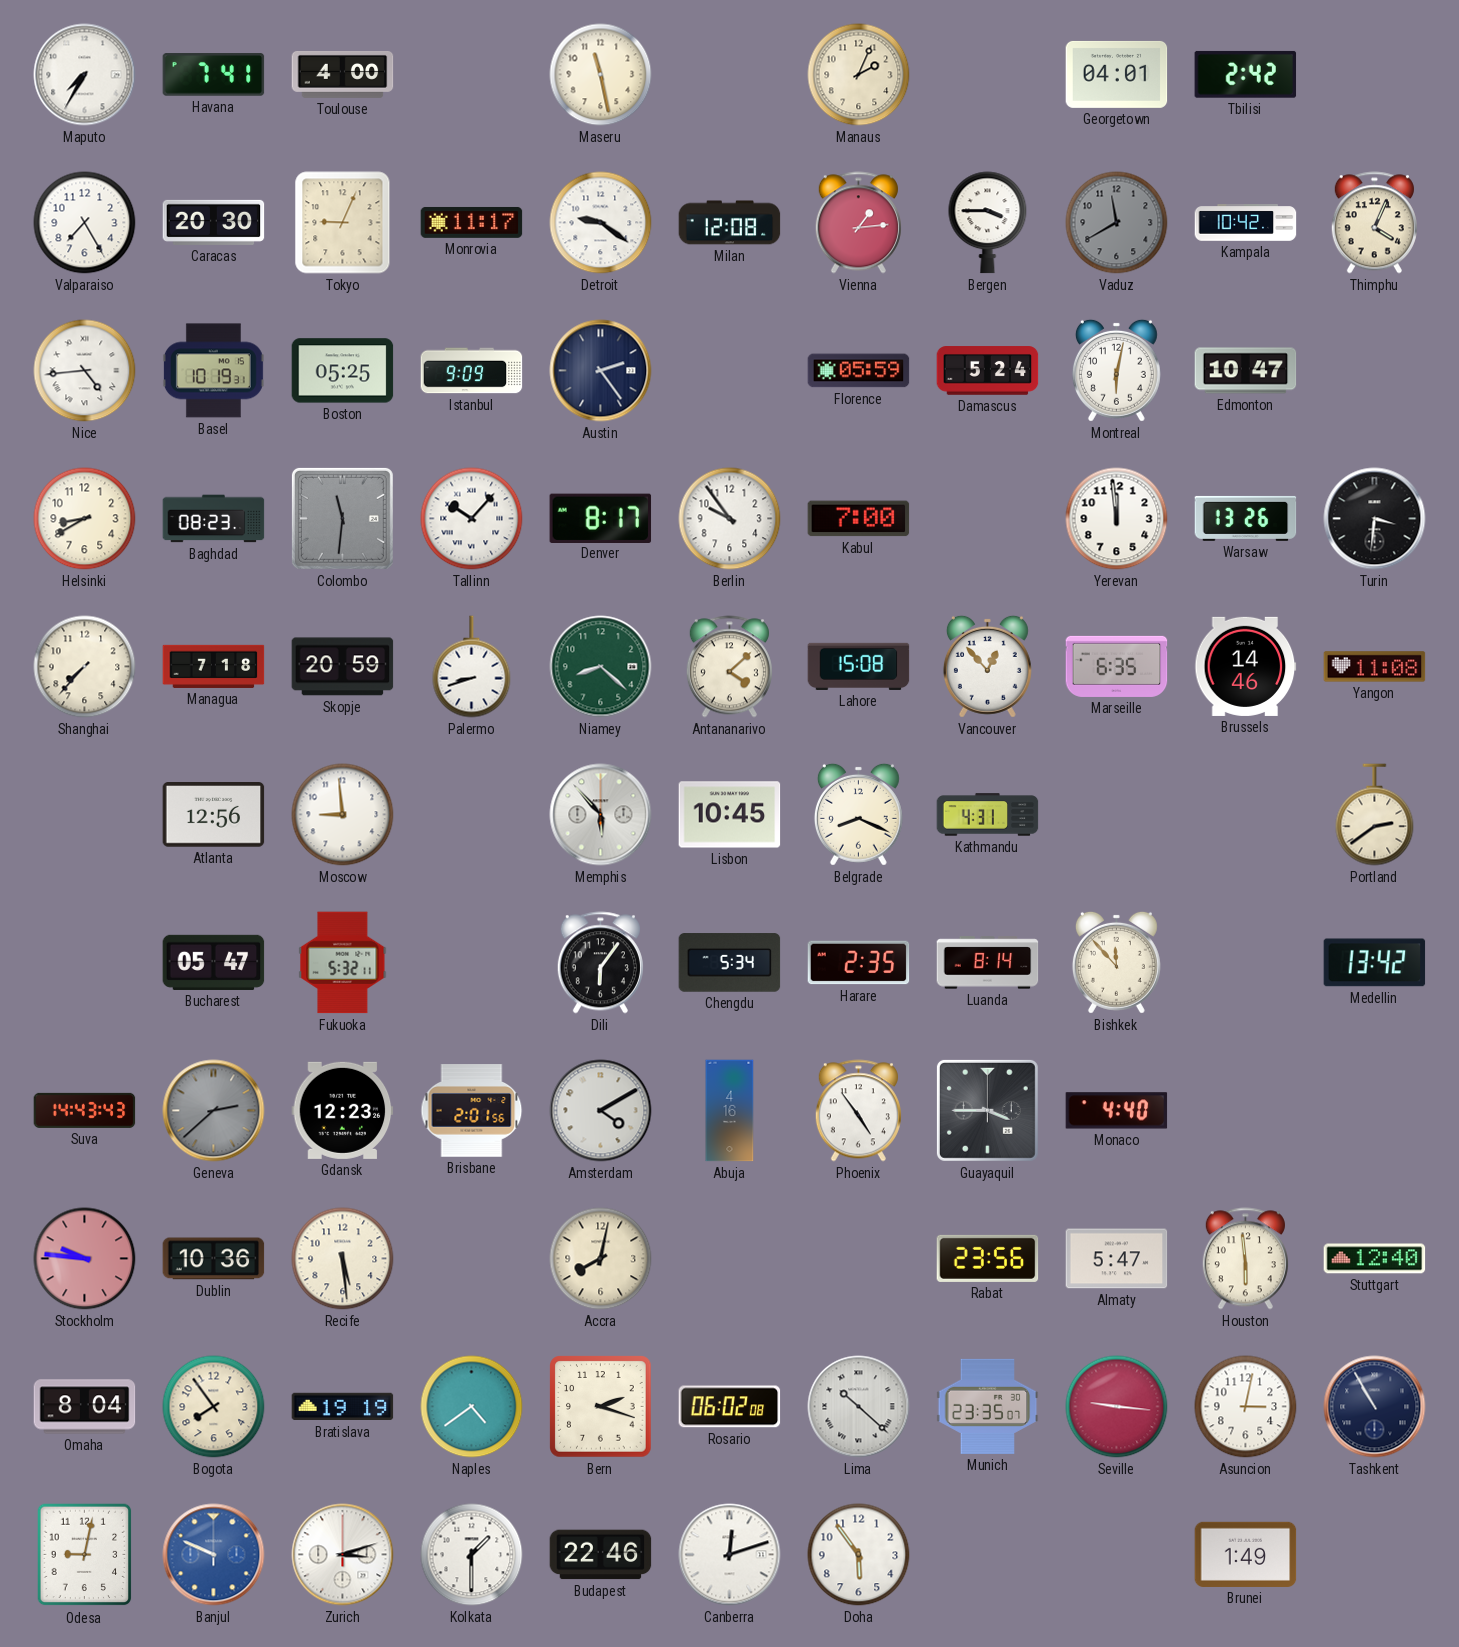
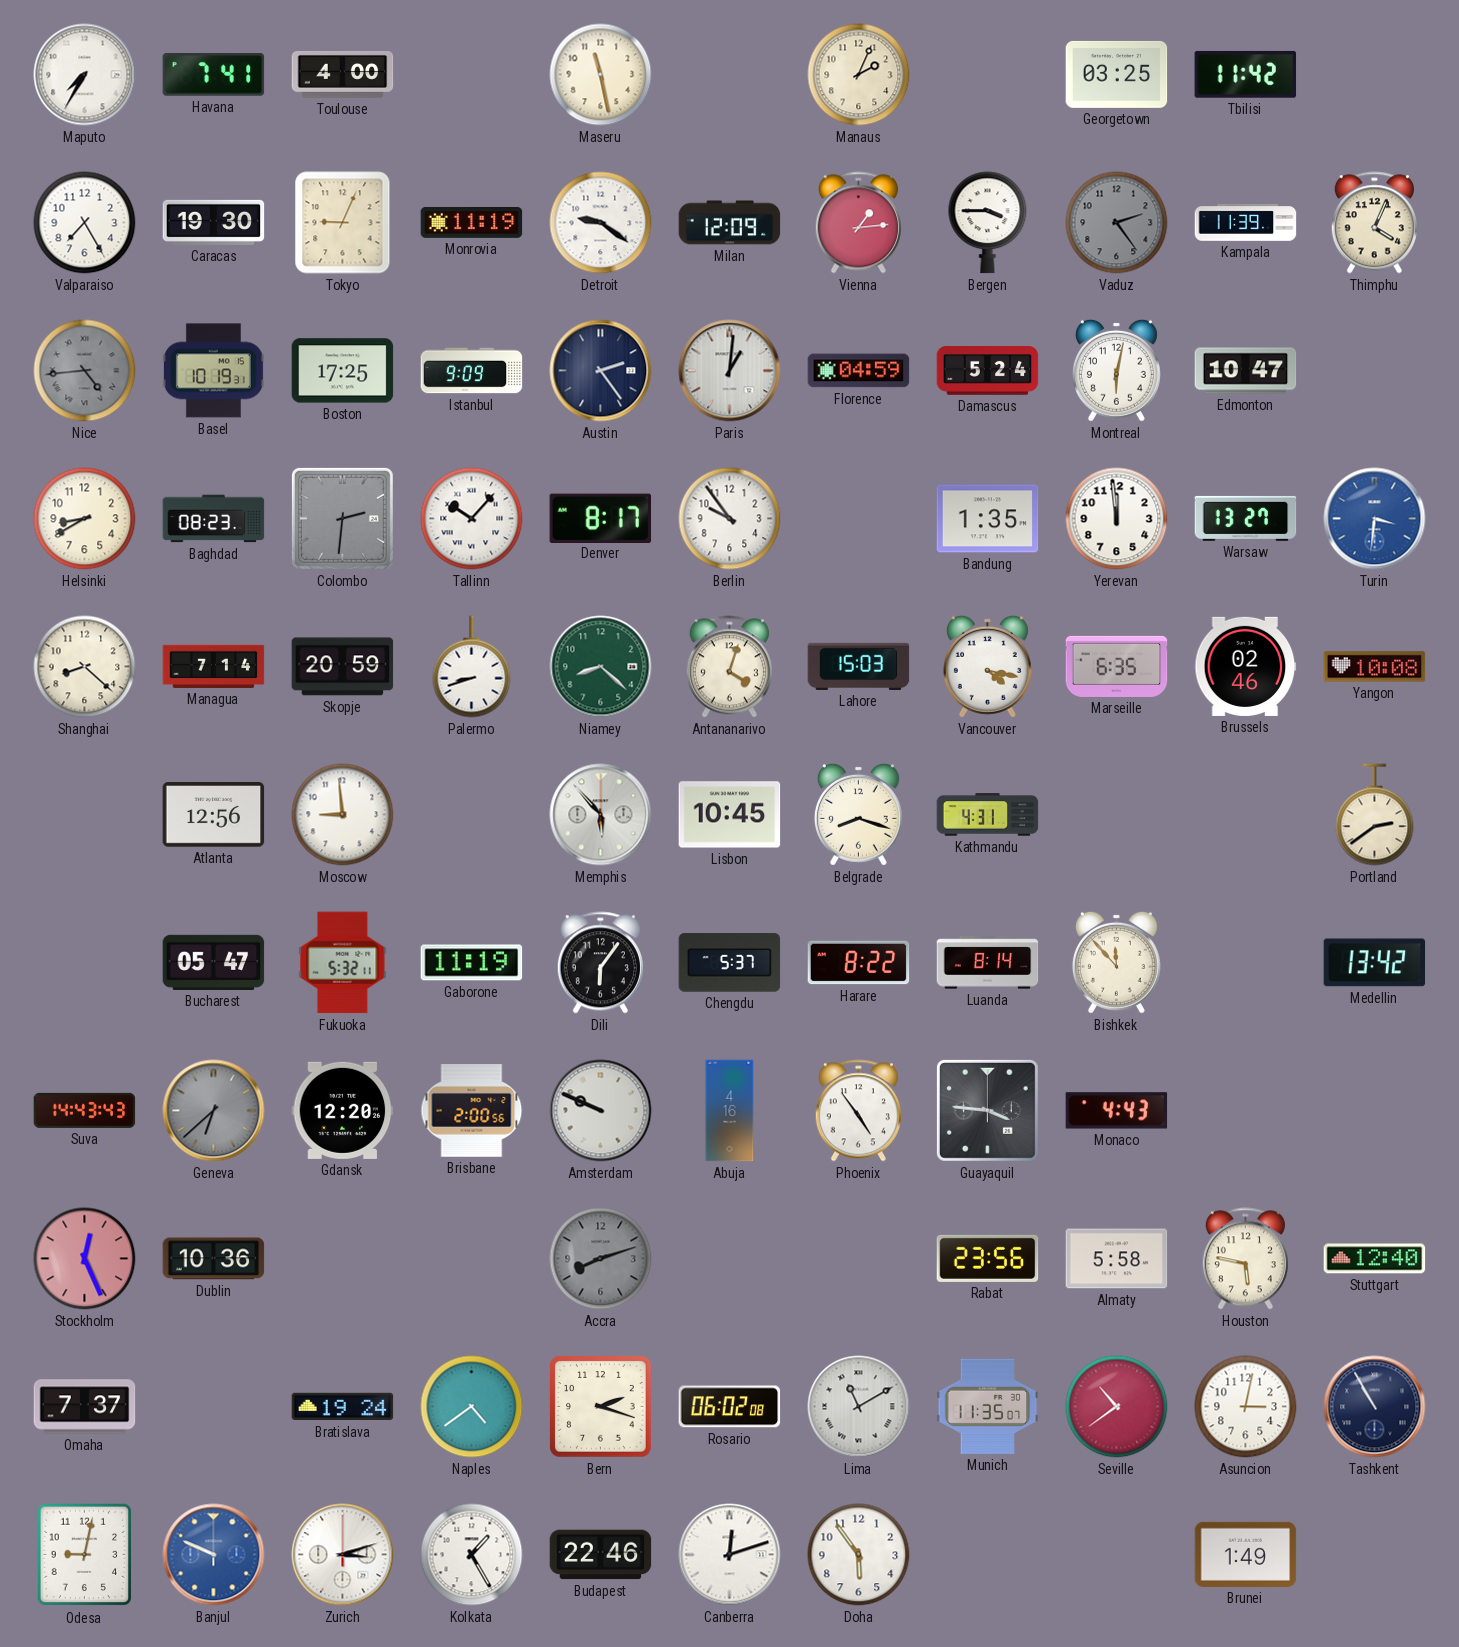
Georgetown: 04:01 -> 03:25 (1117, 74)
Tbilisi: 2:42 -> 11:42 (1246, 74)
Caracas: 20:30 -> 19:30 (214, 222)
Monrovia: 11:17 -> 11:19 (472, 222)
Milan: 12:08 -> 12:09 (730, 223)
Vaduz: 11:40 -> 2:24 (1117, 223)
Kampala: 10:42 -> 11:39 (1246, 223)
Nice dial: white -> grey (85, 371)
Boston: 05:25 -> 17:25 (343, 371)
Paris: none -> 1:01 (730, 371)
Florence: 05:59 -> 04:59 (859, 371)
Colombo: 11:31 -> 2:31 (342, 518)
Kabul: 7:00 -> none (859, 519)
Bandung: none -> 1:35 (988, 519)
Warsaw: 13:26 -> 13:27 (1246, 518)
Turin dial: black -> blue (1375, 519)
Shanghai: 7:37 -> 8:22 (85, 667)
Managua: 7:18 -> 7:14 (214, 666)
Antananarivo: 4:08 -> 4:03 (729, 667)
Lahore: 15:08 -> 15:03 (859, 666)
Vancouver: 12:53 -> 4:17 (987, 666)
Brussels: 14:46 -> 02:46 (1246, 666)
Yangon: 11:08 -> 10:08 (1375, 667)
Belgrade: 8:19 -> 8:18 (858, 814)
Gaborone: none -> 11:19 (472, 963)
Chengdu: 5:34 -> 5:37 (730, 963)
Harare: 2:35 -> 8:22 (859, 963)
Geneva: 2:38 -> 6:38 (214, 1111)
Gdansk: 12:23 -> 12:20 (343, 1110)
Brisbane: 2:01 -> 2:00 (472, 1111)
Amsterdam: 4:10 -> 9:49 (601, 1111)
Guayaquil: 3:45 -> 3:46 (987, 1110)
Monaco: 4:40 -> 4:43 (1117, 1111)
Stockholm: 9:46 -> 12:26 (85, 1259)
Recife: 5:29 -> none (343, 1259)
Accra: 8:02 -> 8:12 (601, 1259)
Accra dial: cream -> grey (601, 1259)
Almaty: 5:47 -> 5:58 (1117, 1259)
Houston: 5:59 -> 5:47 (1245, 1259)
Omaha: 8:04 -> 7:37 (85, 1407)
Bogota: 7:54 -> none (214, 1407)
Bratislava: 19:19 -> 19:24 (343, 1407)
Lima: 10:22 -> 11:10 (859, 1407)
Munich: 23:35 -> 11:35 (988, 1406)
Seville: 9:16 -> 10:39 (1117, 1407)
Kolkata: 1:30 -> 1:25 (472, 1555)
